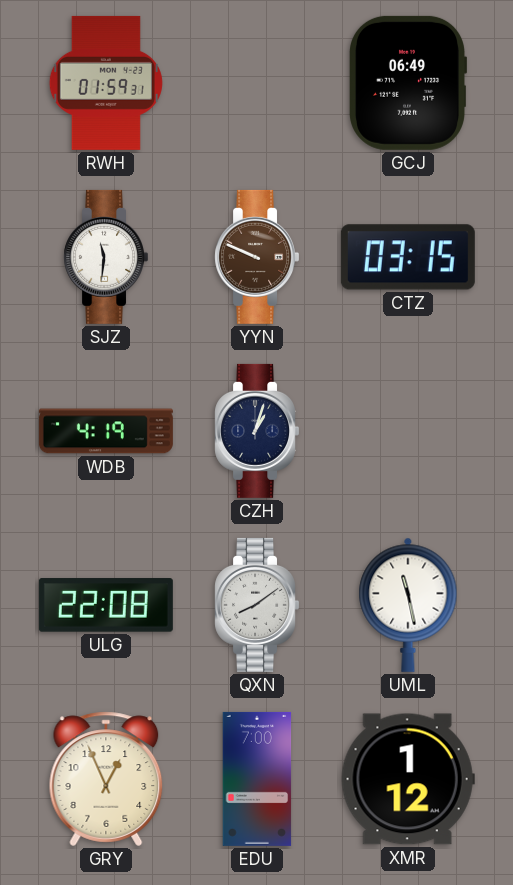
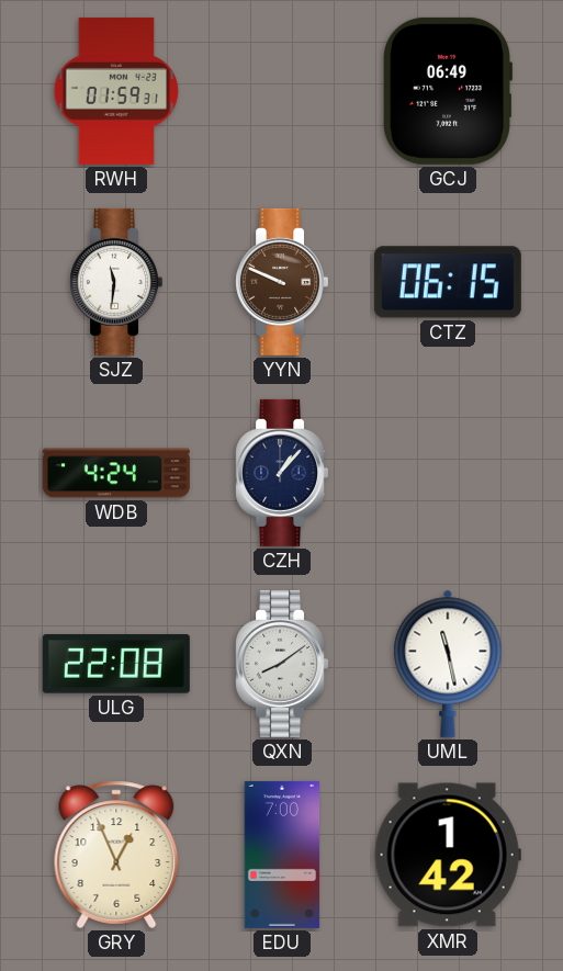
CTZ: 03:15 -> 06:15 (448, 282)
WDB: 4:19 -> 4:24 (116, 473)
CZH: 1:03 -> 1:07 (281, 473)
XMR: 1:12 -> 1:42 (448, 855)
